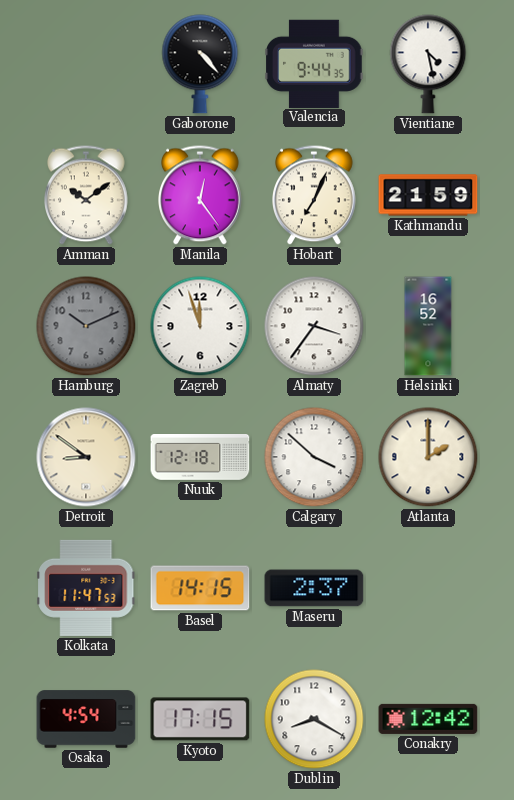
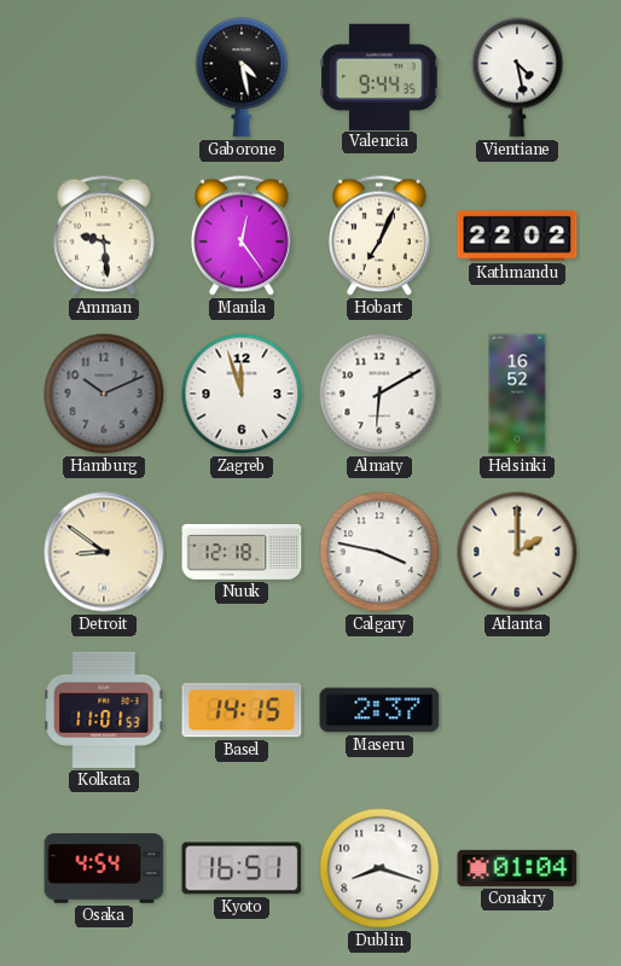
Gaborone: 4:23 -> 4:28 (242, 77)
Amman: 10:09 -> 9:29 (105, 235)
Kathmandu: 21:59 -> 22:02 (517, 235)
Almaty: 3:36 -> 6:10 (379, 394)
Calgary: 3:52 -> 3:47 (379, 552)
Kolkata: 11:47 -> 11:01 (104, 710)
Kyoto: 17:15 -> 16:51 (242, 868)
Dublin: 8:20 -> 8:18 (379, 868)
Conakry: 12:42 -> 01:04 (517, 868)
